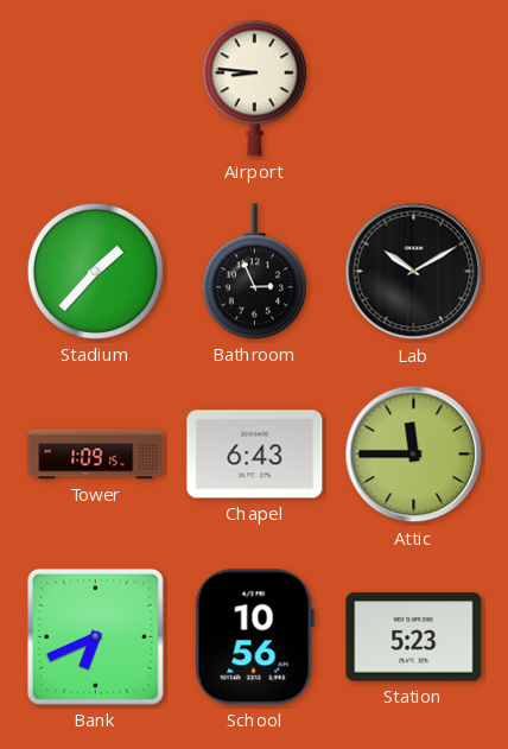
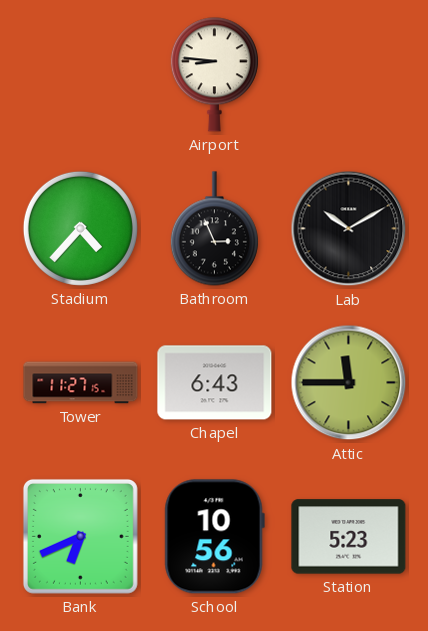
Stadium: 1:37 -> 4:37 (80, 228)
Tower: 1:09 -> 11:27 (81, 383)
